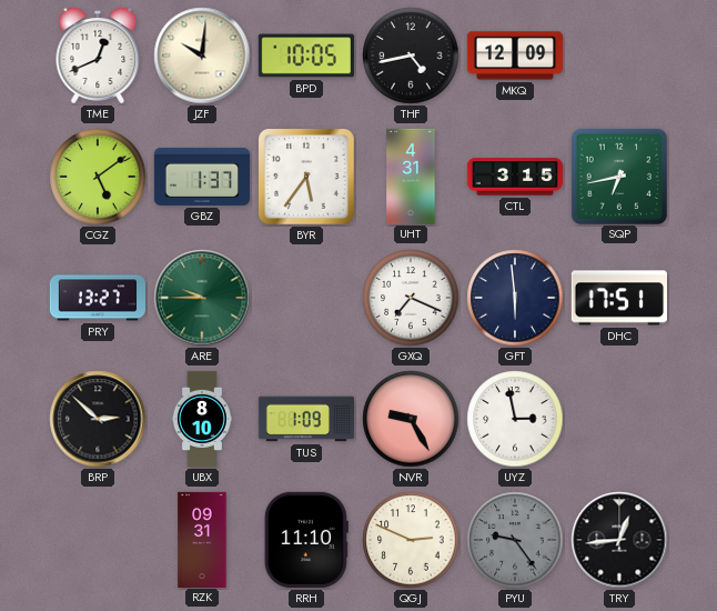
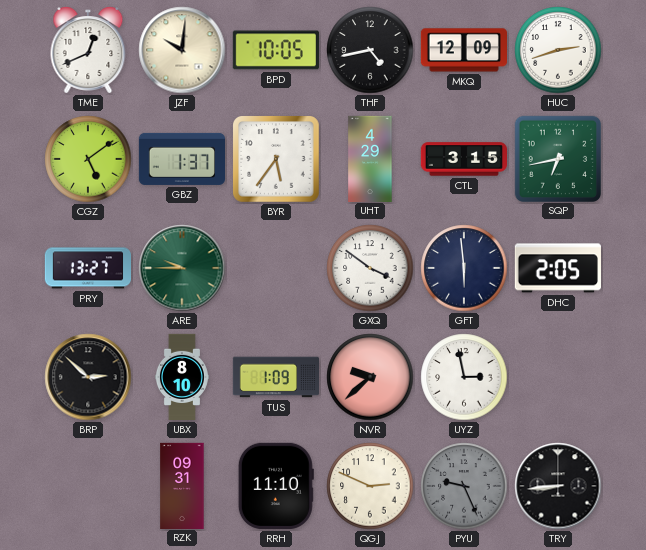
HUC: none -> 2:42 (558, 50)
UHT: 4:31 -> 4:29 (370, 158)
GXQ: 7:19 -> 3:51 (370, 268)
DHC: 17:51 -> 2:05 (558, 268)
NVR: 9:25 -> 9:38 (370, 377)
PYU: 9:24 -> 9:26 (464, 486)
TRY: 12:44 -> 8:44 (558, 486)
